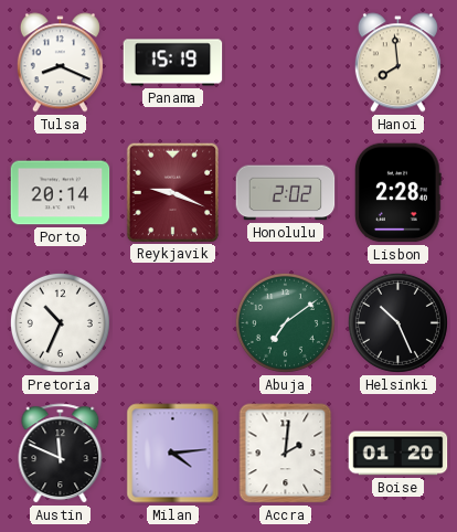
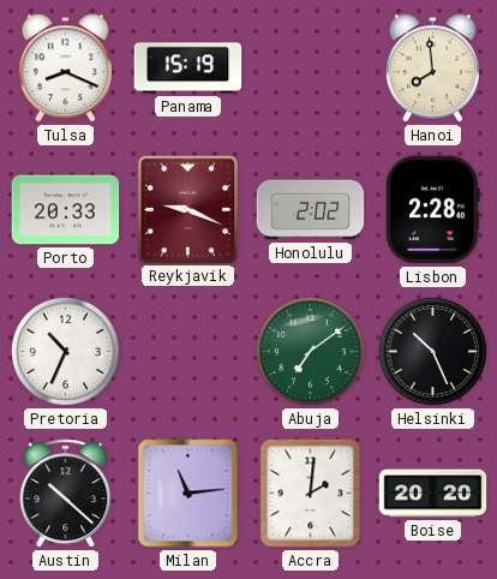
Porto: 20:14 -> 20:33 (66, 210)
Austin: 11:49 -> 10:22 (66, 494)
Milan: 4:14 -> 11:14 (188, 494)
Boise: 01:20 -> 20:20 (433, 494)
